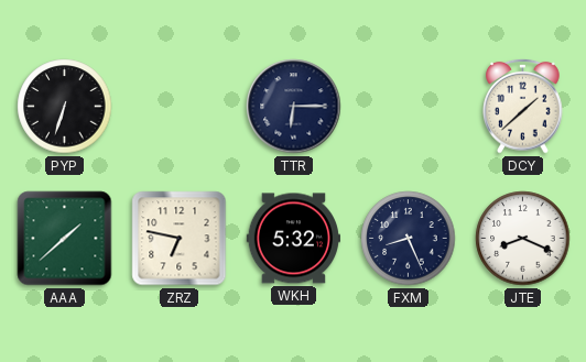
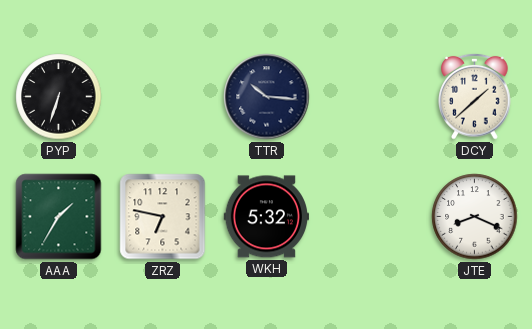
TTR: 6:15 -> 10:16 (267, 97)
AAA: 1:38 -> 1:35 (59, 217)
FXM: 8:26 -> none (409, 239)
